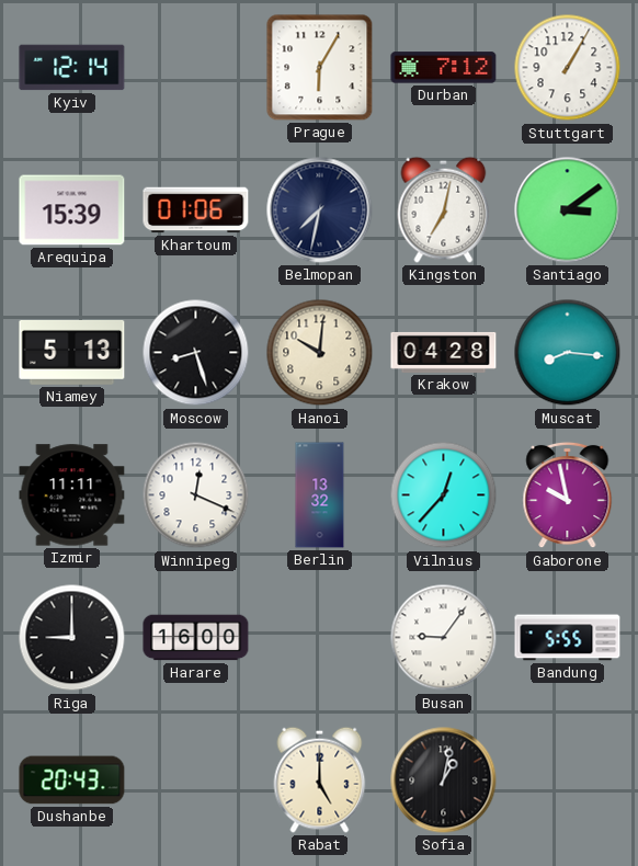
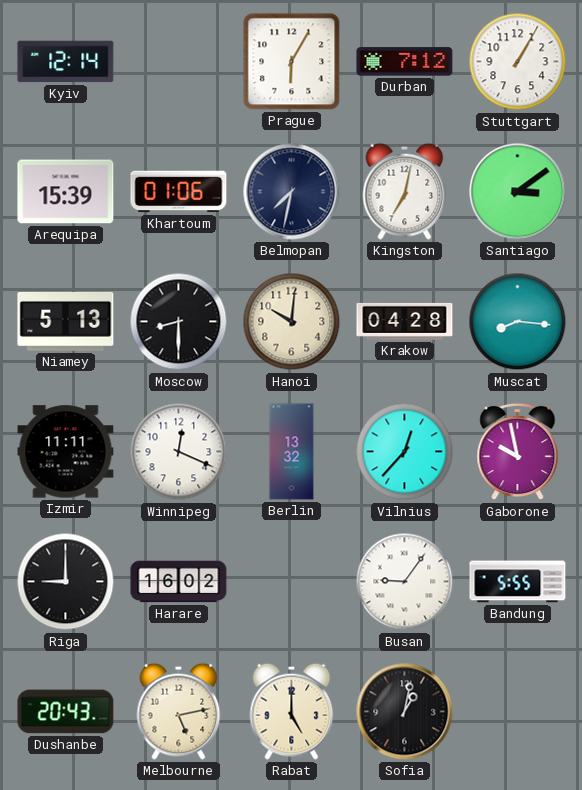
Moscow: 8:27 -> 8:30 (179, 322)
Harare: 16:00 -> 16:02 (179, 582)
Melbourne: none -> 5:13 (179, 711)
